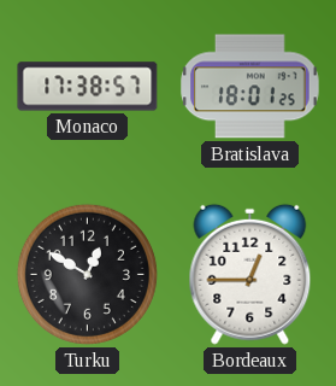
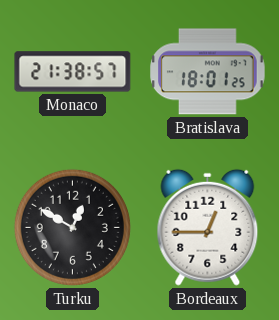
Monaco: 17:38 -> 21:38 (73, 72)
